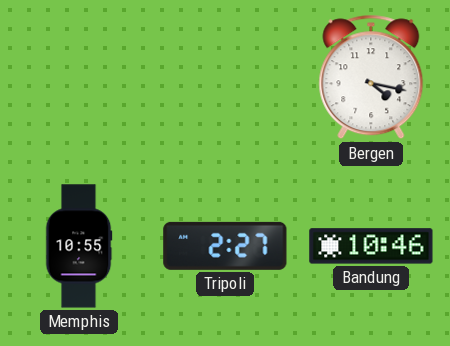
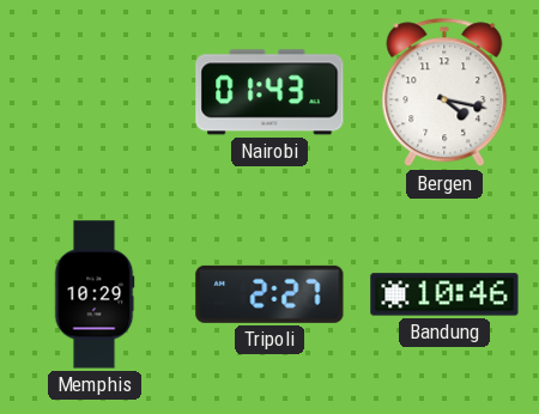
Nairobi: none -> 01:43 (269, 92)
Memphis: 10:55 -> 10:29 (95, 294)
